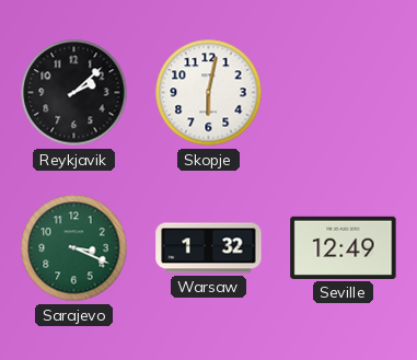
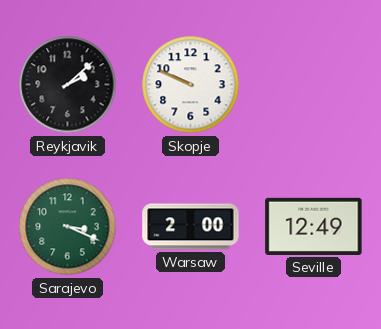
Skopje: 6:02 -> 9:49 (191, 85)
Warsaw: 1:32 -> 2:00 (191, 227)
